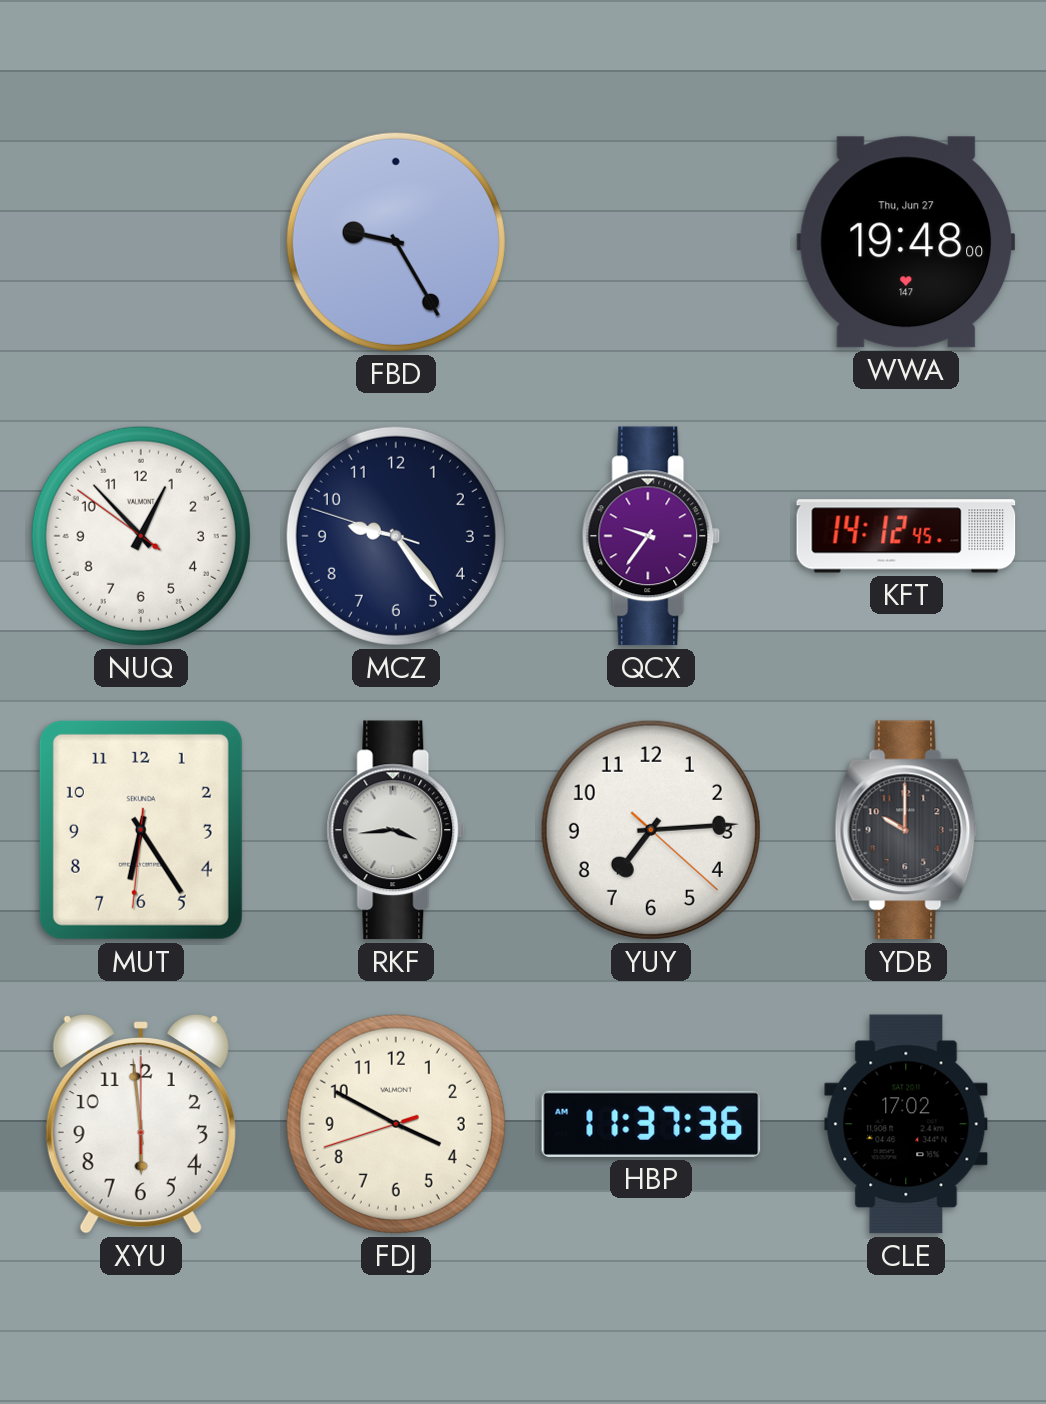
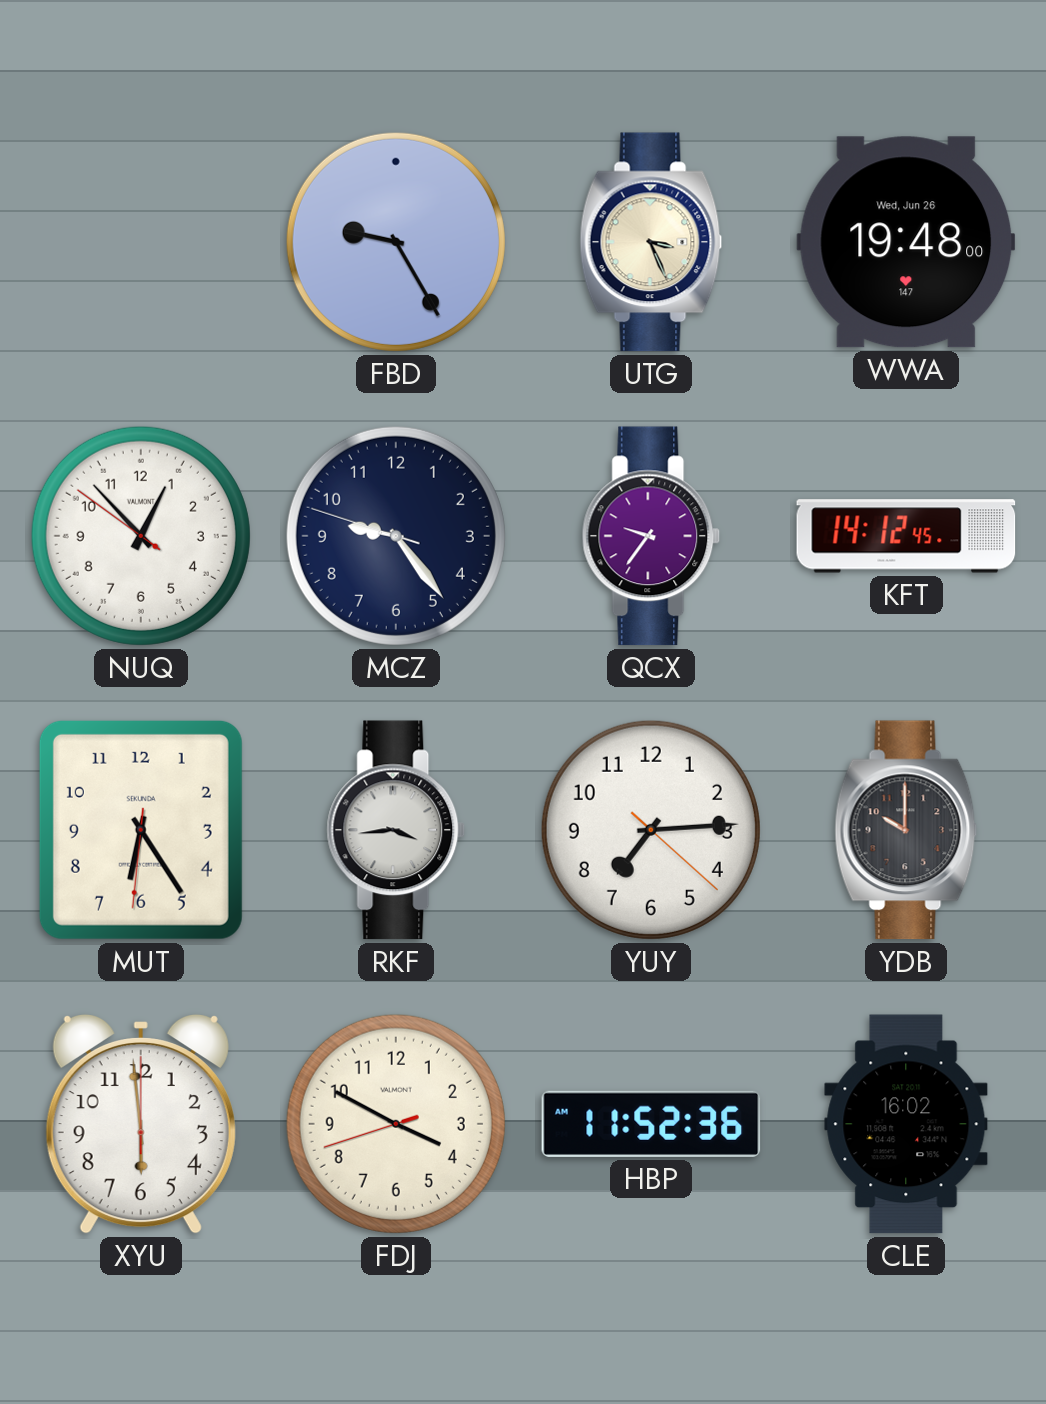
UTG: none -> 3:26 (651, 242)
WWA date: Thu, Jun 27 -> Wed, Jun 26 (906, 242)
HBP: 11:37 -> 11:52 (651, 1124)
CLE: 17:02 -> 16:02 (906, 1124)
